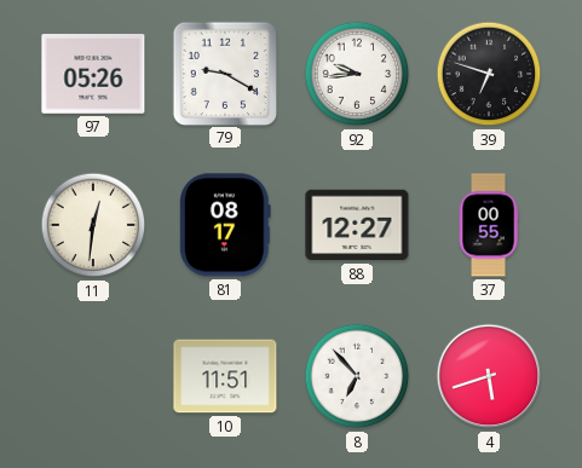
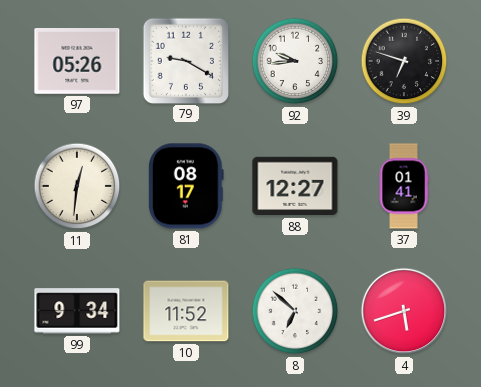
37: 00:55 -> 01:41 (404, 186)
99: none -> 9:34 (77, 311)
10: 11:51 -> 11:52 (186, 311)
8: 6:53 -> 6:52 (295, 311)
